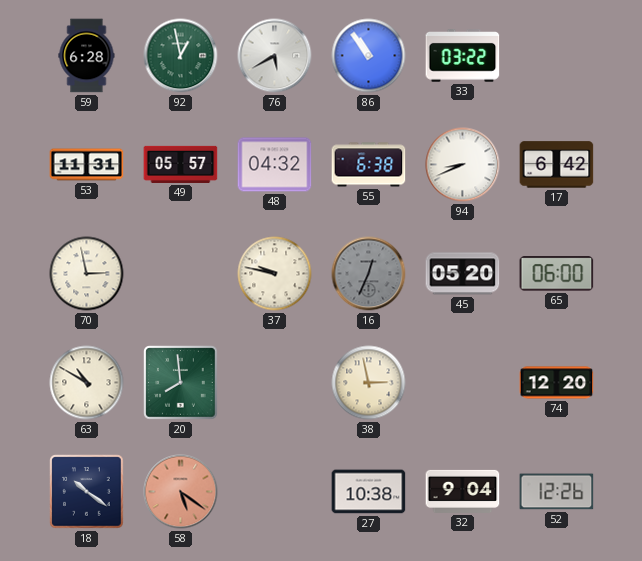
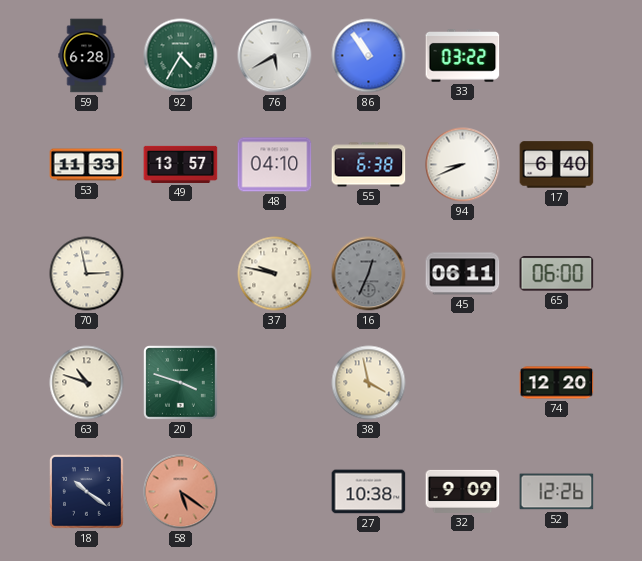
92: 12:58 -> 4:35 (181, 56)
53: 11:31 -> 11:33 (87, 165)
49: 05:57 -> 13:57 (181, 164)
48: 04:32 -> 04:10 (275, 165)
17: 6:42 -> 6:40 (557, 165)
45: 05:20 -> 06:11 (463, 274)
63: 10:50 -> 10:48 (87, 383)
20: 7:59 -> 3:48 (181, 383)
38: 2:58 -> 3:58 (369, 383)
32: 9:04 -> 9:09 (463, 491)
